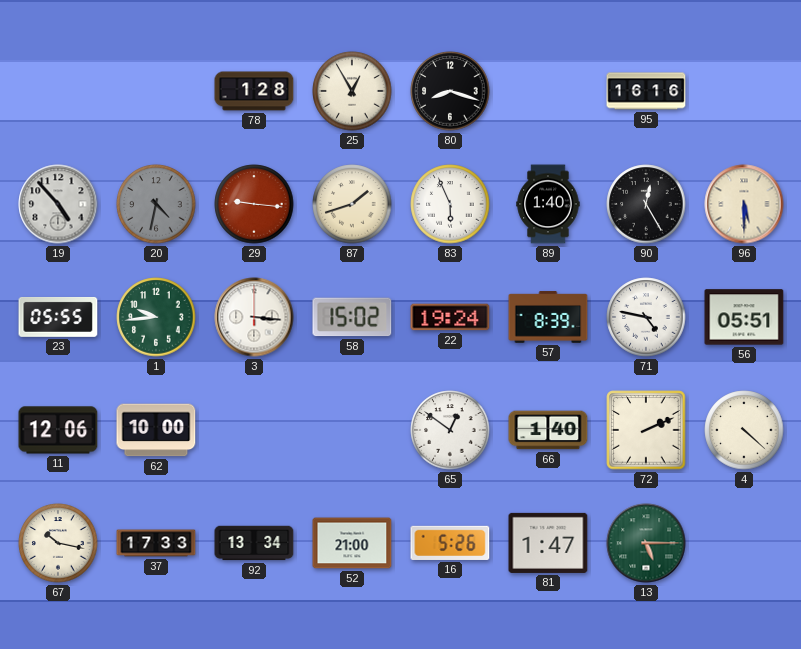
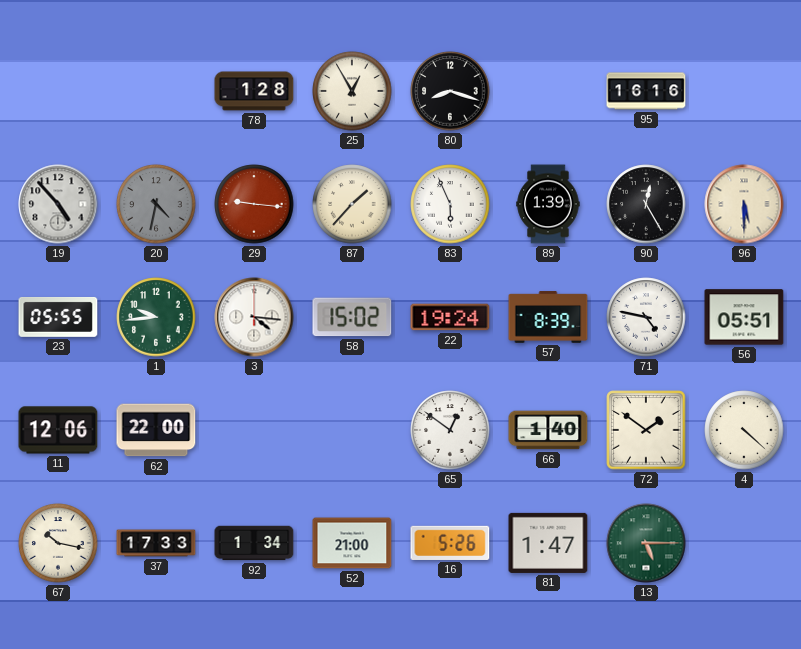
87: 1:42 -> 1:37 (352, 204)
89: 1:40 -> 1:39 (548, 204)
3: 3:16 -> 4:16 (254, 317)
62: 10:00 -> 22:00 (156, 430)
72: 2:11 -> 1:51 (646, 430)
92: 13:34 -> 1:34 (254, 543)
